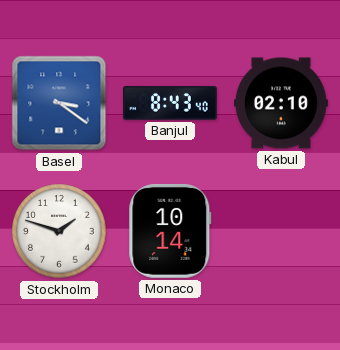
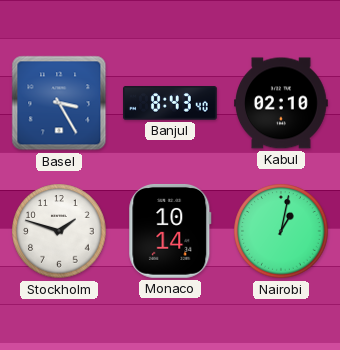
Basel: 3:21 -> 3:25 (59, 103)
Nairobi: none -> 1:02 (281, 231)
